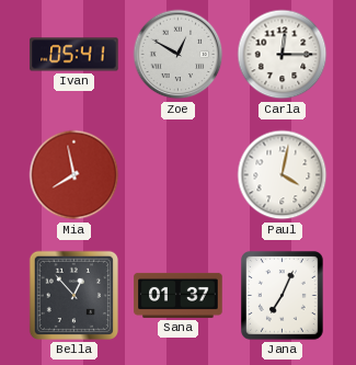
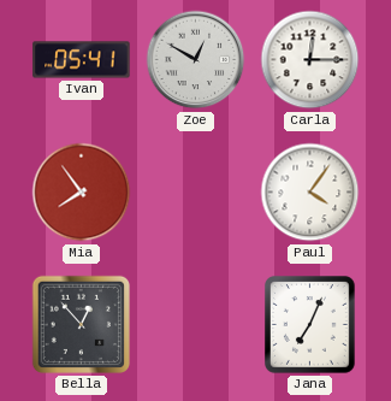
Mia: 7:58 -> 7:54 (82, 193)
Paul: 4:02 -> 4:06 (310, 193)
Sana: 01:37 -> none (179, 295)
